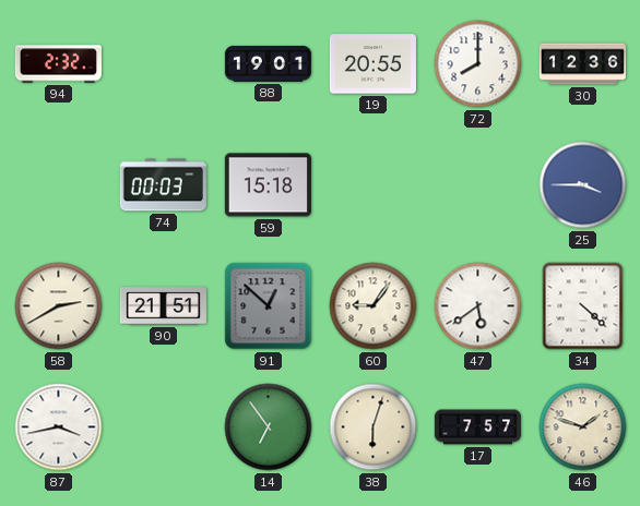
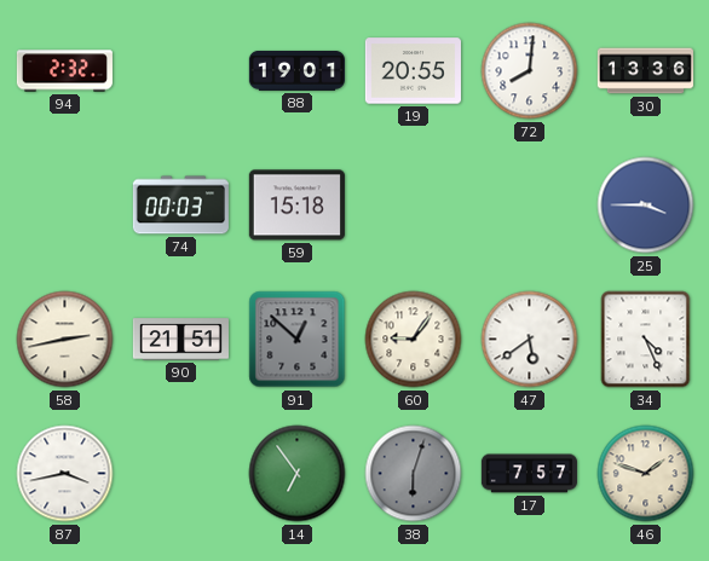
72: 8:00 -> 8:01 (530, 71)
30: 12:36 -> 13:36 (645, 71)
58: 2:40 -> 2:43 (65, 340)
34: 4:22 -> 4:26 (646, 340)
38 dial: cream -> grey (414, 474)
